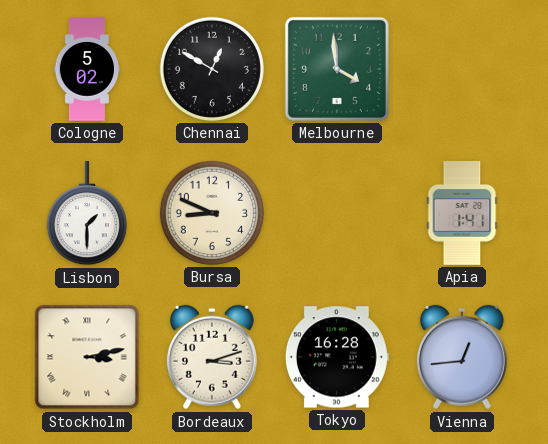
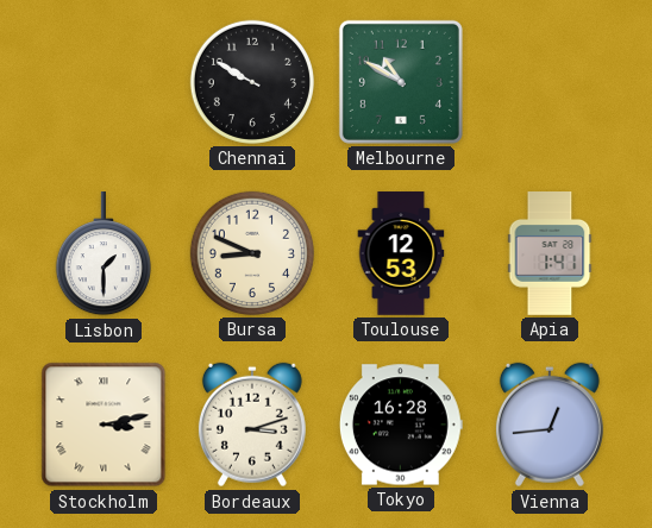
Cologne: 5:02 -> none (87, 69)
Chennai: 12:50 -> 9:50 (252, 82)
Melbourne: 3:59 -> 10:50 (401, 82)
Toulouse: none -> 12:53 (401, 253)
